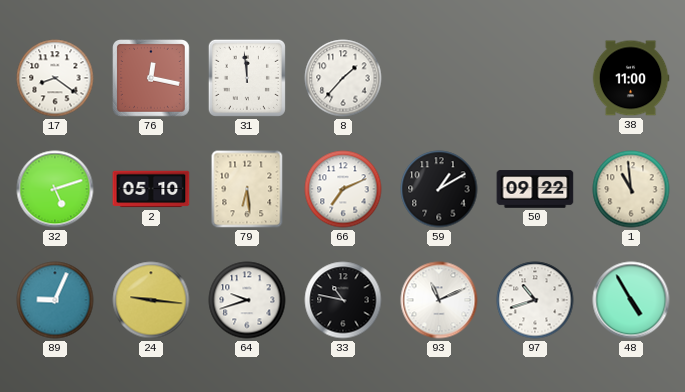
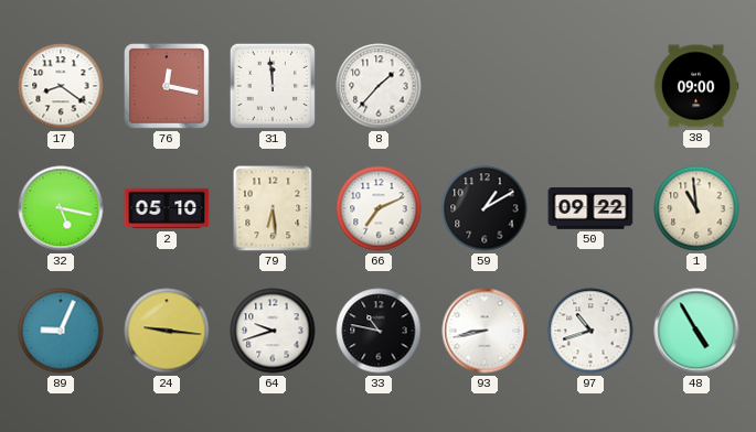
38: 11:00 -> 09:00 (696, 86)
32: 5:12 -> 5:17 (61, 208)
93: 11:11 -> 8:43 (485, 331)
